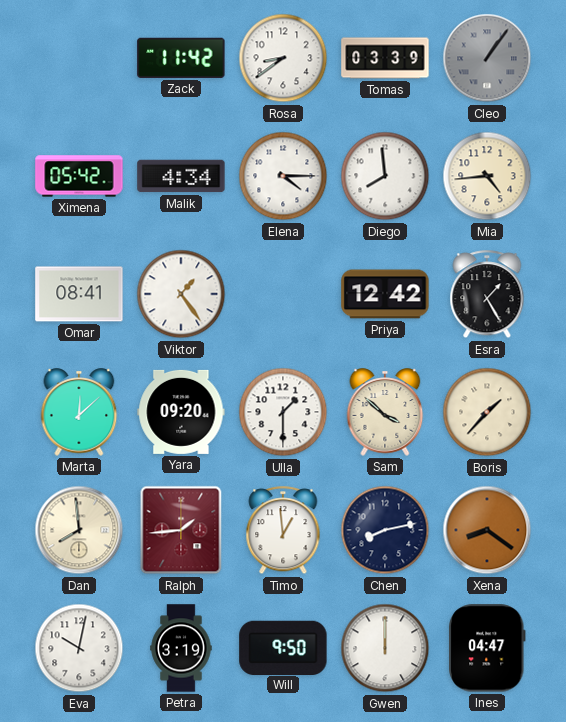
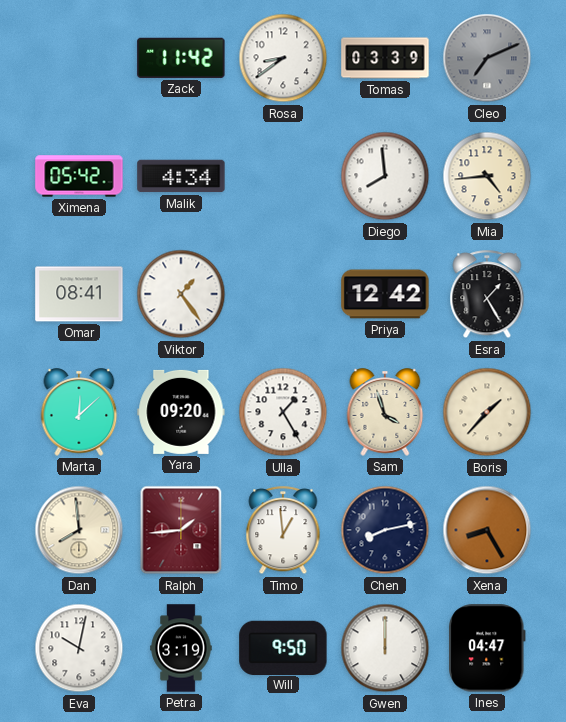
Cleo: 1:06 -> 7:11 (487, 58)
Elena: 4:15 -> none (283, 176)
Ulla: 1:30 -> 1:25 (283, 412)
Sam: 3:52 -> 3:57 (385, 412)
Xena: 8:21 -> 8:25 (487, 530)
